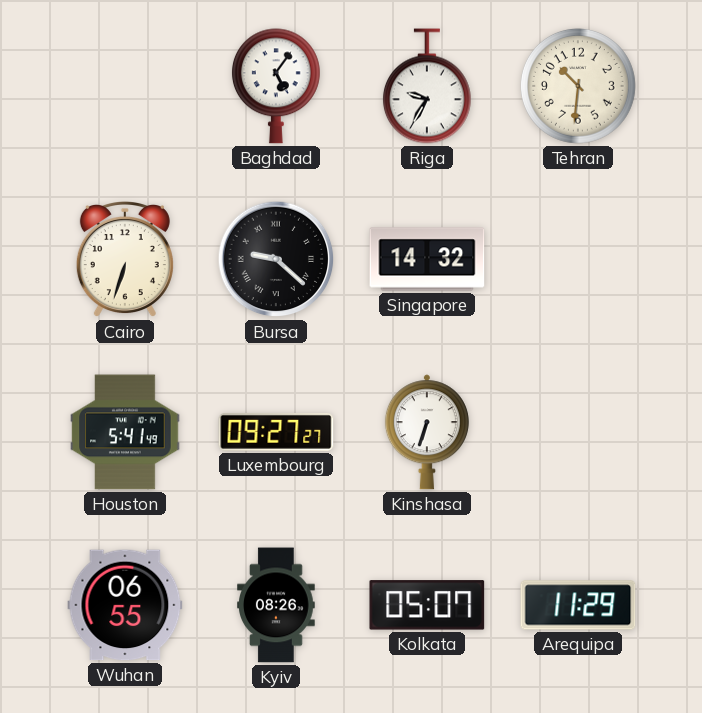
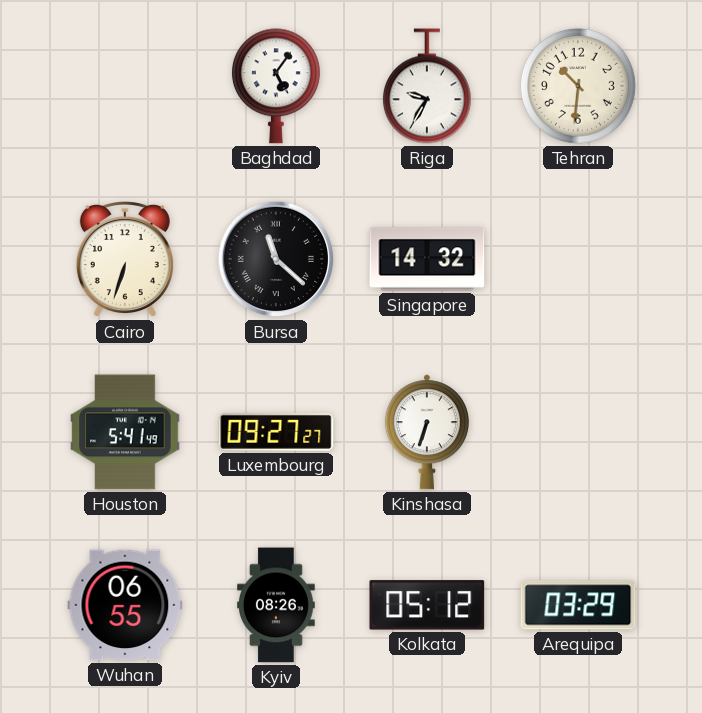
Bursa: 9:22 -> 11:22 (276, 259)
Kolkata: 05:07 -> 05:12 (427, 605)
Arequipa: 11:29 -> 03:29 (578, 605)
